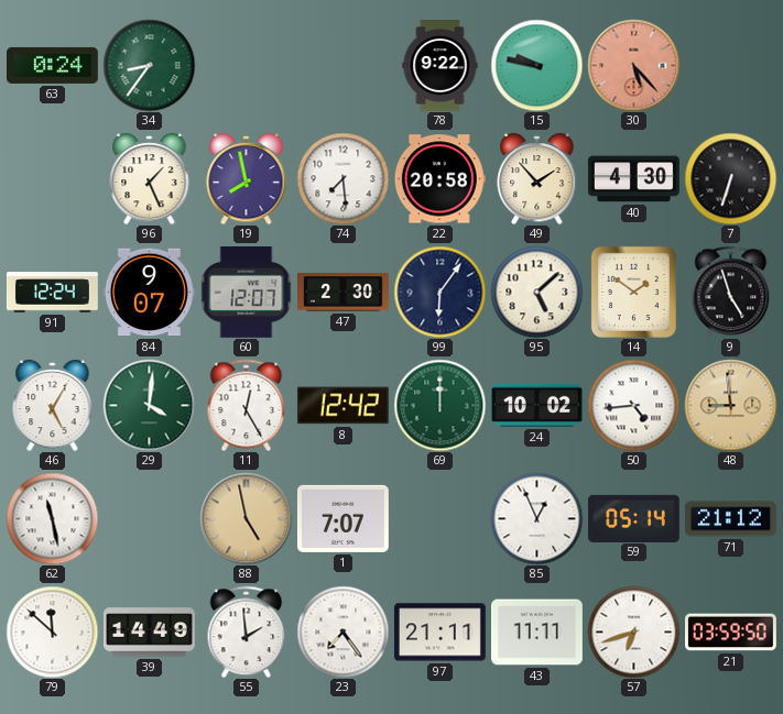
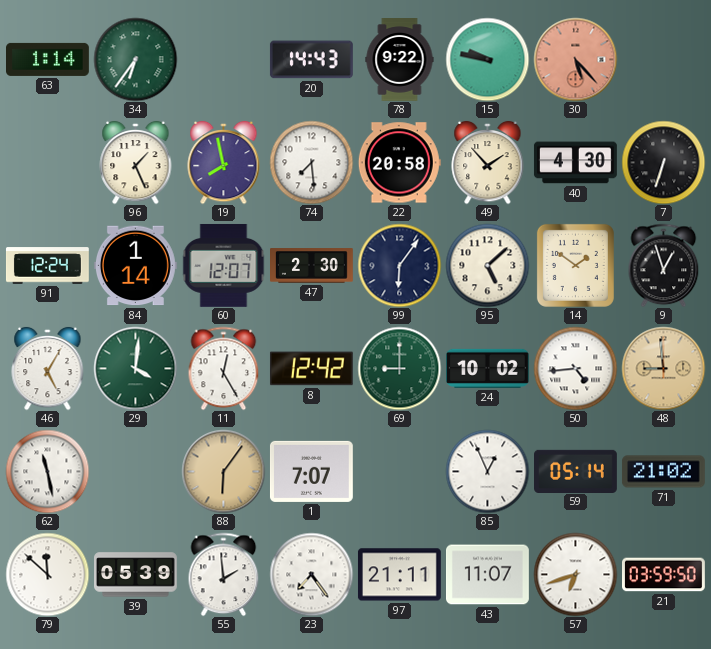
63: 0:24 -> 1:14 (48, 59)
34: 8:36 -> 6:36 (135, 59)
20: none -> 14:43 (311, 60)
84: 9:07 -> 1:14 (135, 266)
9: 4:57 -> 12:57 (664, 265)
69: 12:00 -> 9:00 (399, 368)
88: 4:58 -> 6:06 (223, 471)
71: 21:12 -> 21:02 (663, 472)
39: 14:49 -> 05:39 (136, 575)
43: 11:11 -> 11:07 (488, 575)
